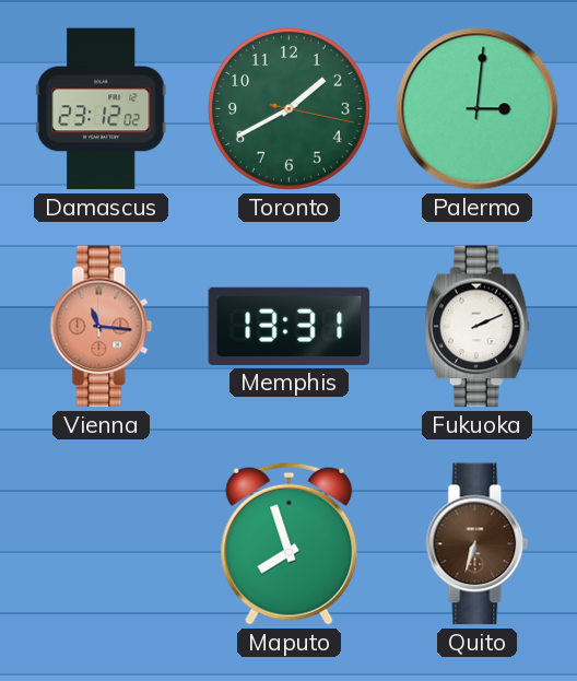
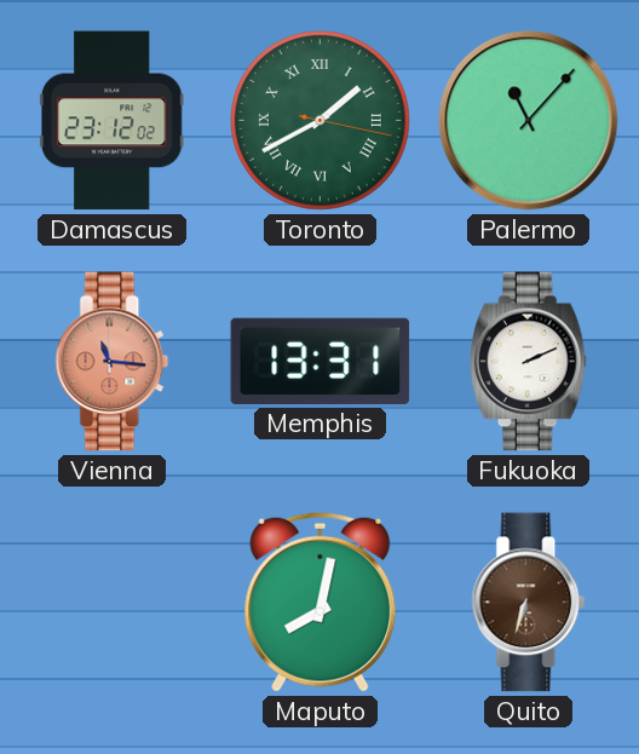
Toronto numerals: Arabic -> Roman (321, 121)
Palermo: 3:01 -> 11:07 (529, 121)
Maputo: 7:57 -> 8:02 (321, 602)
